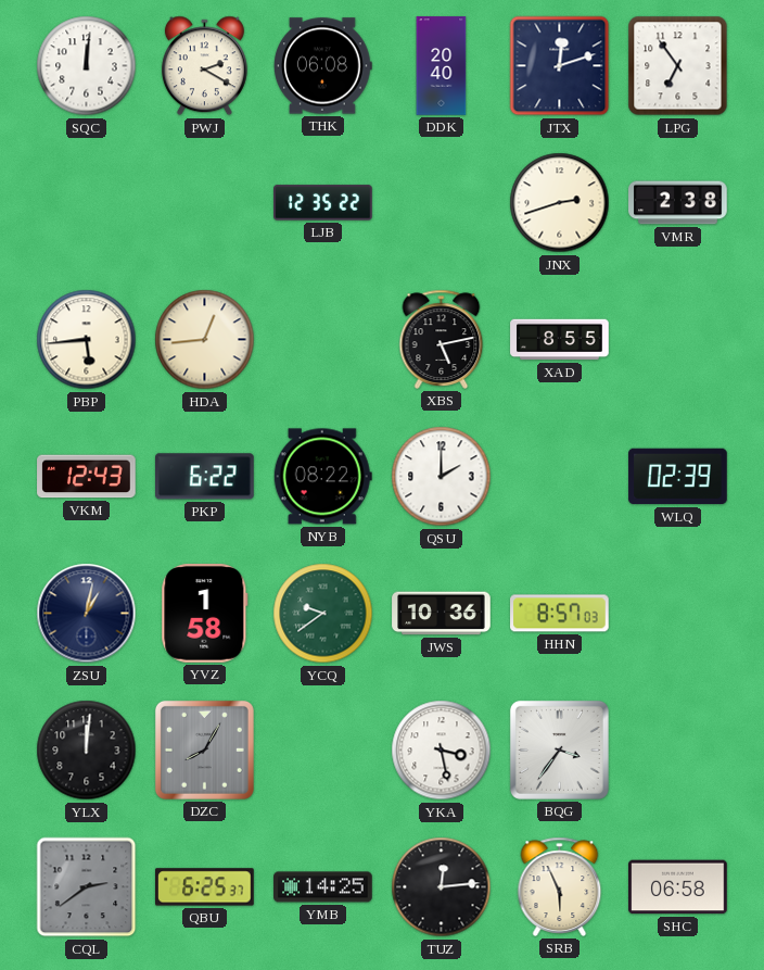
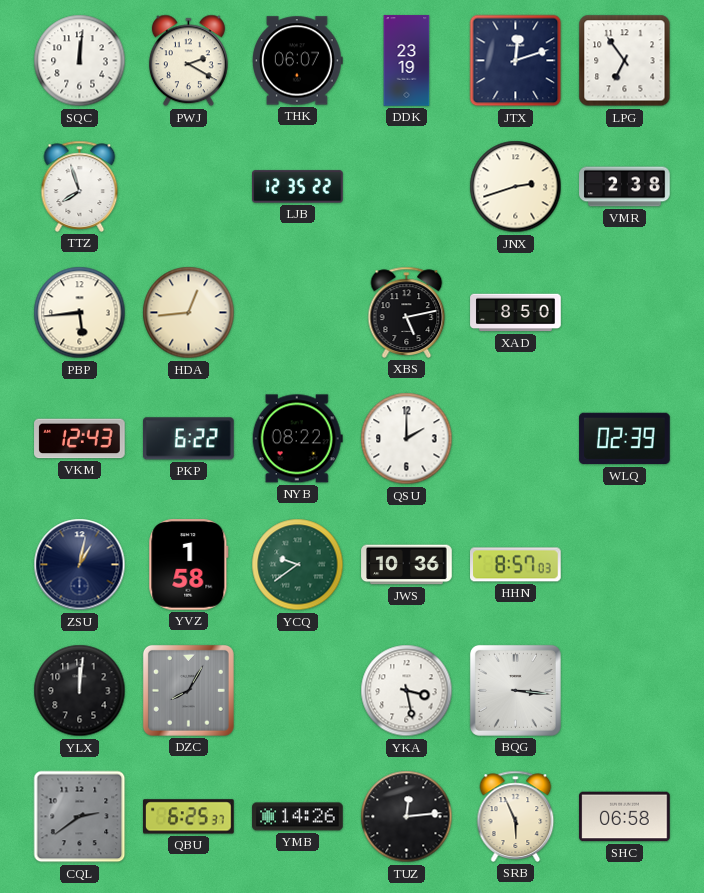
THK: 06:08 -> 06:07 (297, 61)
DDK: 20:40 -> 23:19 (407, 61)
TTZ: none -> 7:57 (80, 186)
XAD: 8:55 -> 8:50 (516, 313)
BQG: 3:36 -> 3:16 (515, 690)
YMB: 14:25 -> 14:26 (298, 817)
